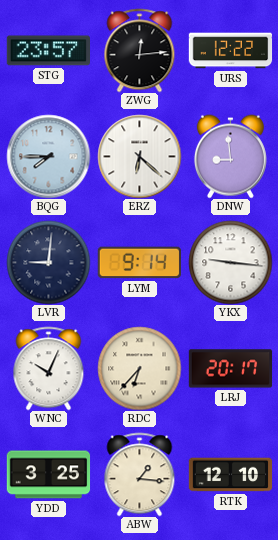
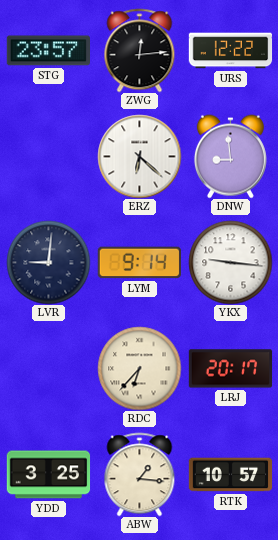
BQG: 7:45 -> none (48, 156)
WNC: 10:04 -> none (49, 368)
RTK: 12:10 -> 10:57 (230, 475)
